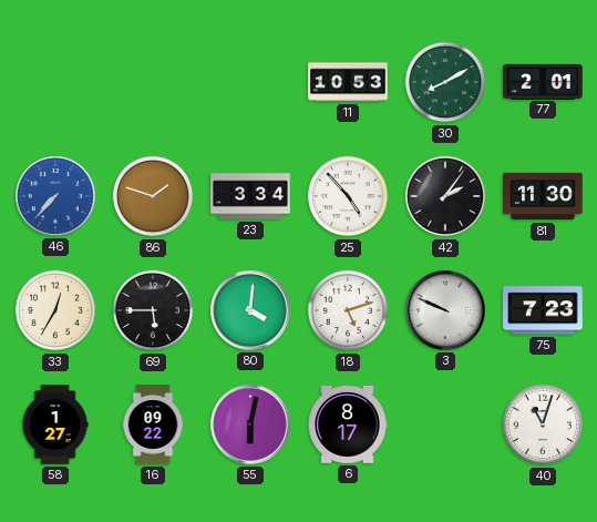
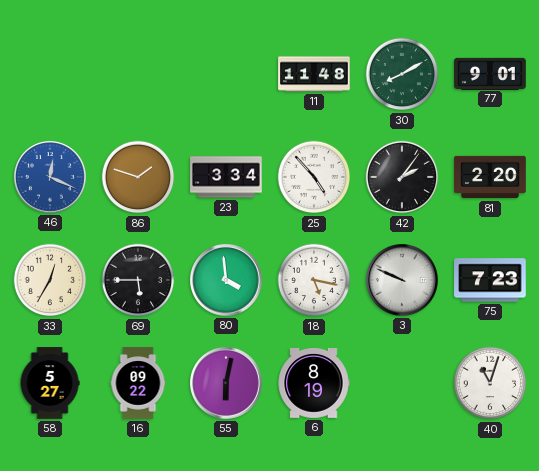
11: 10:53 -> 11:48 (314, 74)
77: 2:01 -> 9:01 (490, 73)
46: 7:37 -> 12:19 (51, 178)
81: 11:30 -> 2:20 (490, 177)
80: 4:01 -> 3:59 (227, 281)
18: 5:12 -> 5:17 (314, 280)
58: 1:27 -> 5:27 (50, 383)
6: 8:17 -> 8:19 (314, 384)
